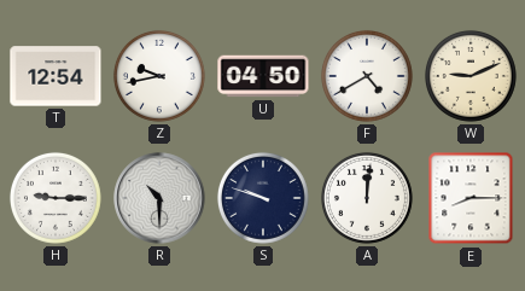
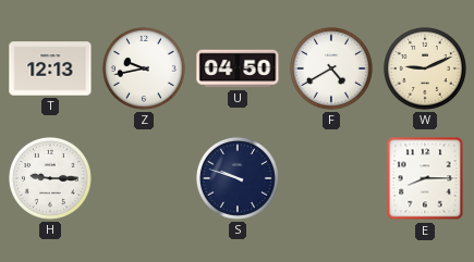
T: 12:54 -> 12:13 (50, 68)
R: 10:30 -> none (159, 198)
A: 12:01 -> none (367, 198)
